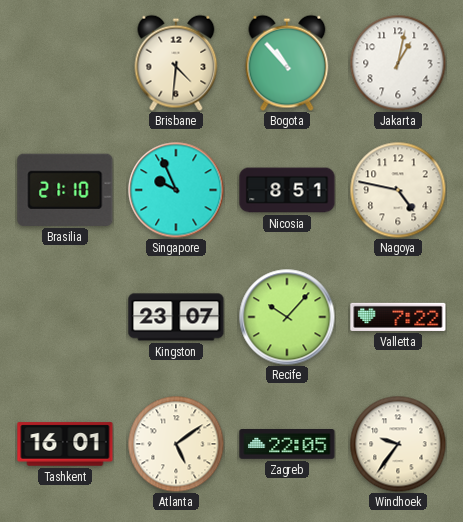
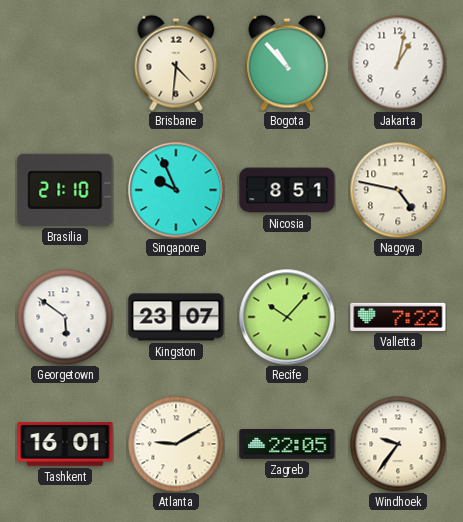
Georgetown: none -> 5:51 (65, 317)
Atlanta: 5:09 -> 9:10 (176, 444)
